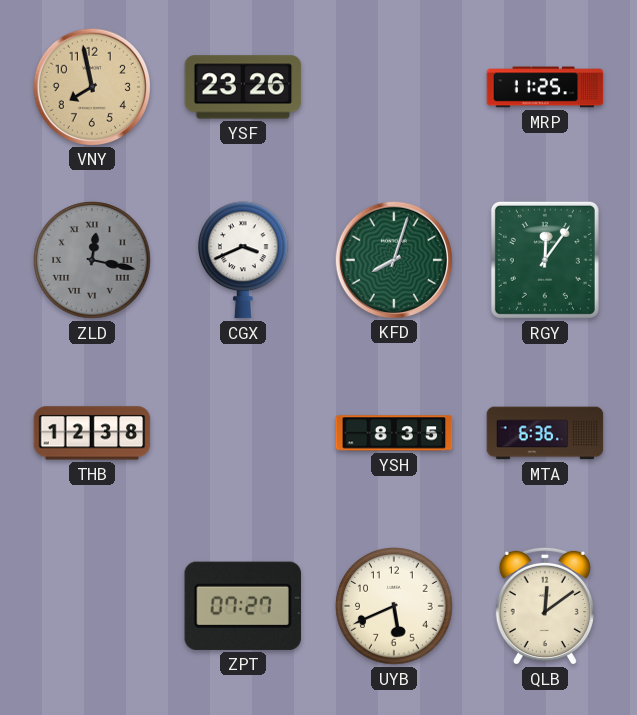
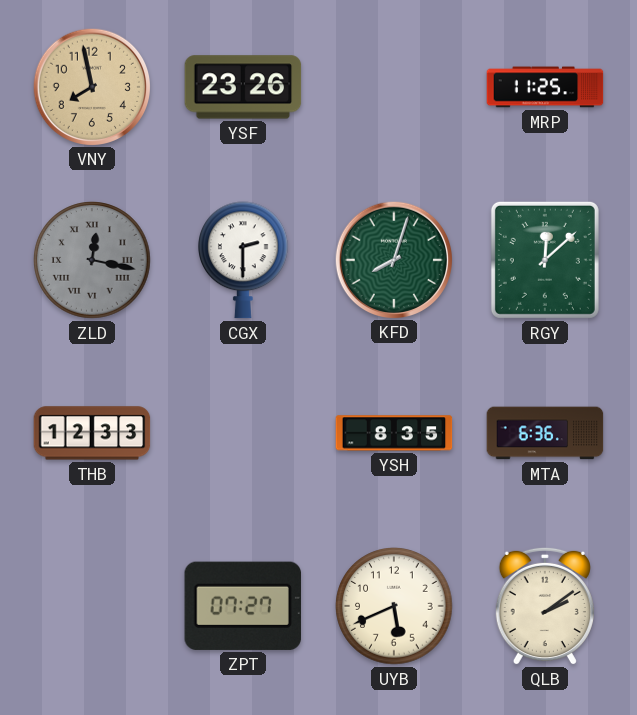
CGX: 3:41 -> 2:30 (244, 260)
RGY: 12:06 -> 12:08 (545, 260)
THB: 12:38 -> 12:33 (92, 433)
QLB: 12:09 -> 2:09 (545, 606)
